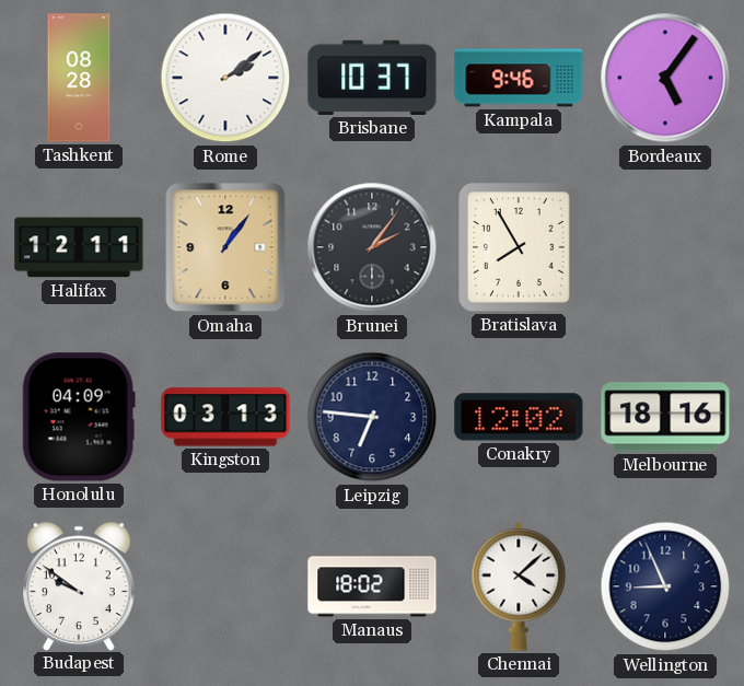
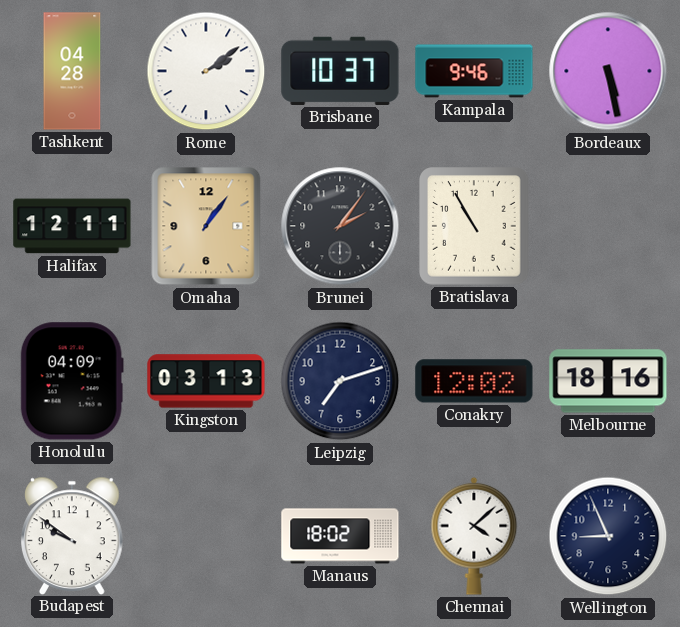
Tashkent: 08:28 -> 04:28 (72, 71)
Bordeaux: 5:06 -> 5:28 (608, 71)
Bratislava: 7:55 -> 10:55 (475, 226)
Leipzig: 6:46 -> 7:12 (340, 381)
